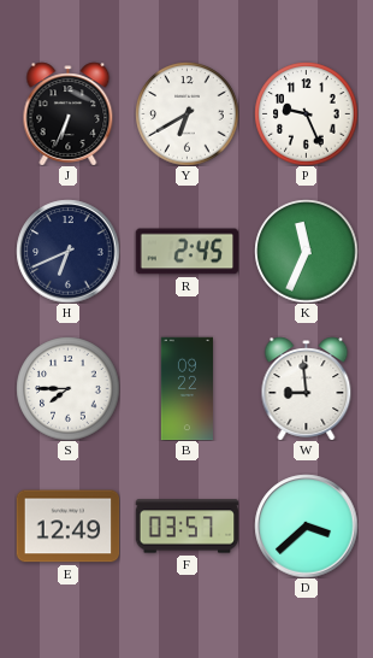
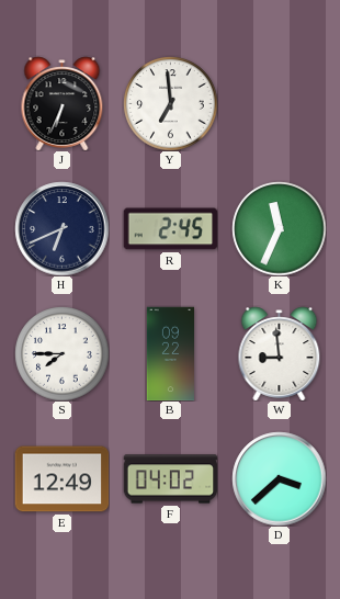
Y: 6:40 -> 6:59 (170, 103)
P: 9:26 -> none (306, 113)
F: 03:57 -> 04:02 (170, 479)
